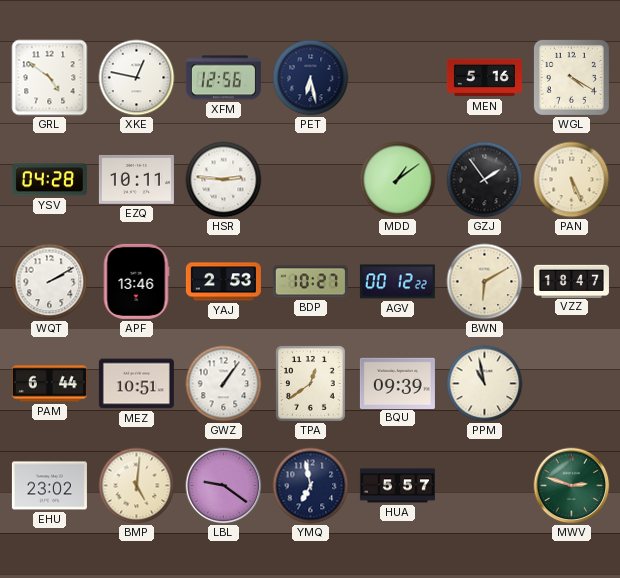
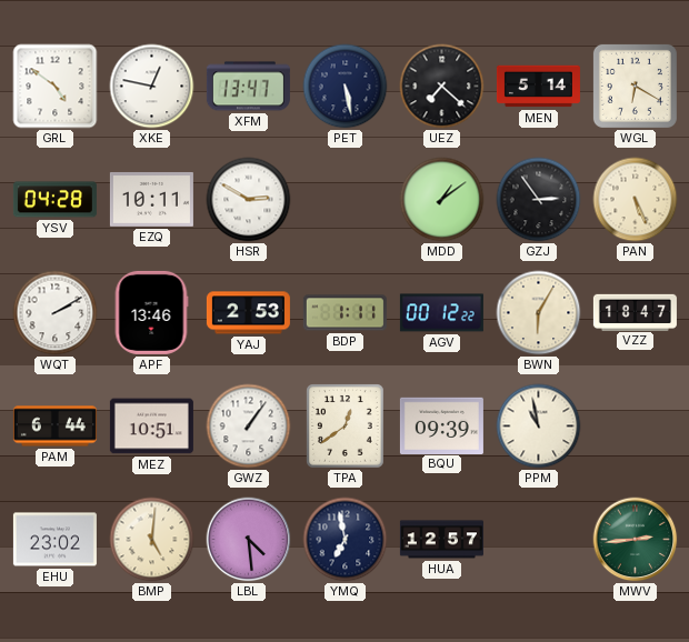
XFM: 12:56 -> 13:47 (248, 87)
PET: 6:28 -> 5:28 (346, 87)
UEZ: none -> 7:22 (442, 87)
MEN: 5:16 -> 5:14 (538, 87)
WGL: 4:20 -> 6:20 (635, 86)
HSR: 2:46 -> 2:50 (249, 200)
GZJ: 1:54 -> 2:54 (539, 200)
BDP: 10:27 -> 1:11 (344, 313)
BWN: 6:10 -> 6:05 (539, 313)
LBL: 9:21 -> 4:29 (249, 540)
HUA: 5:57 -> 12:57 (441, 540)
MWV: 2:48 -> 2:44 (636, 540)
